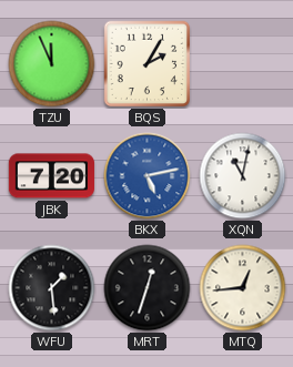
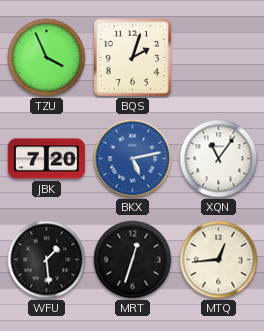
TZU: 11:56 -> 3:56 (47, 58)
BQS: 2:05 -> 2:03 (133, 58)
XQN: 11:02 -> 11:06 (219, 159)
